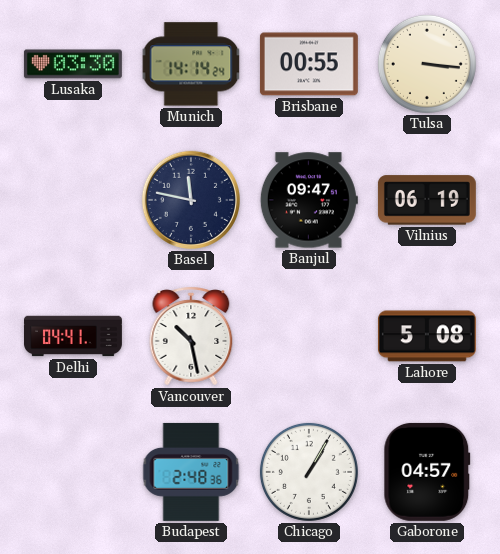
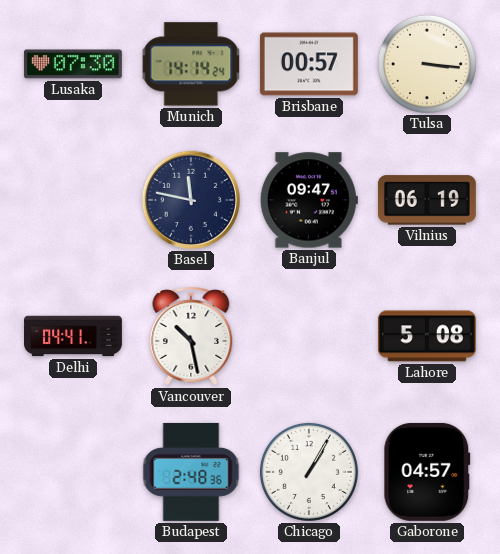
Lusaka: 03:30 -> 07:30 (73, 64)
Brisbane: 00:55 -> 00:57 (309, 64)
